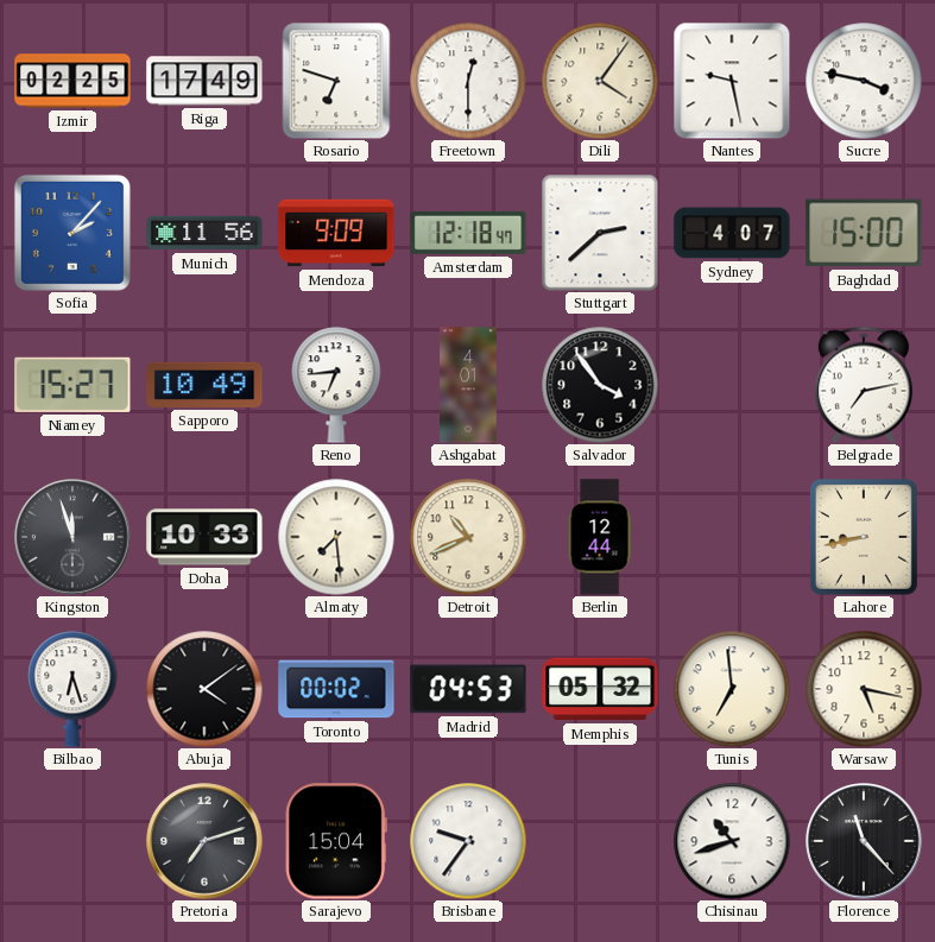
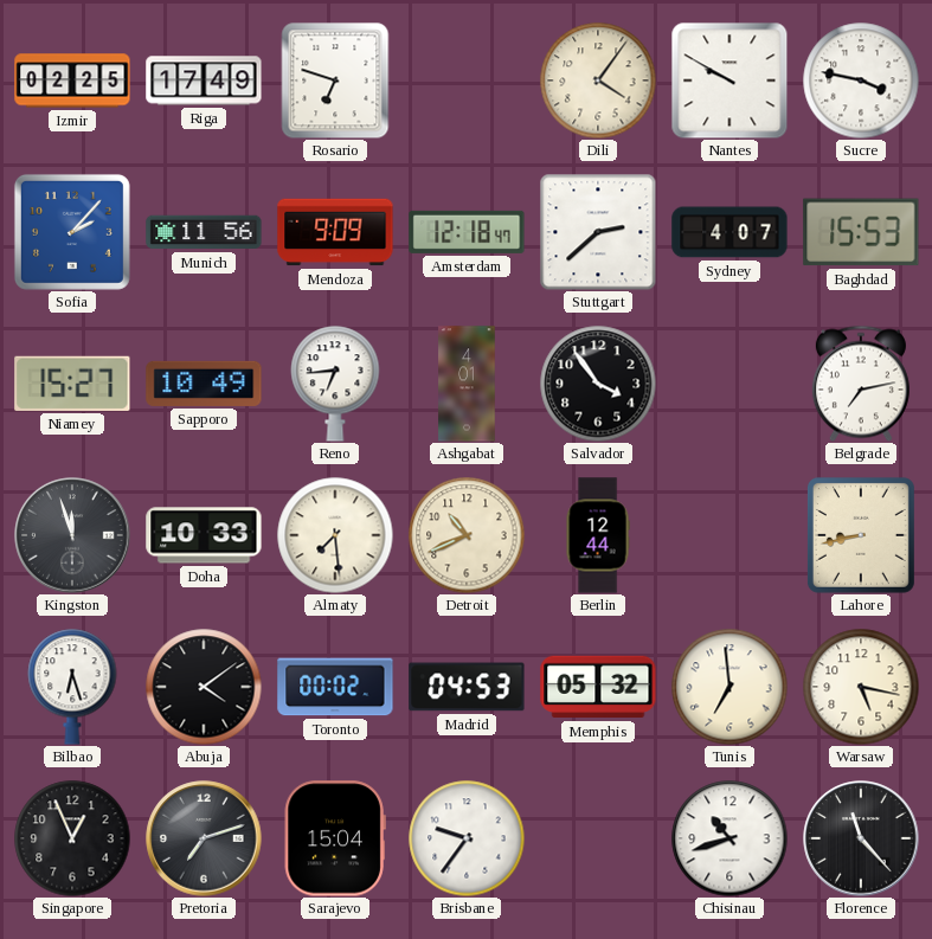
Freetown: 12:30 -> none (468, 81)
Nantes: 9:28 -> 9:50 (729, 81)
Baghdad: 15:00 -> 15:53 (861, 232)
Singapore: none -> 12:56 (72, 838)
